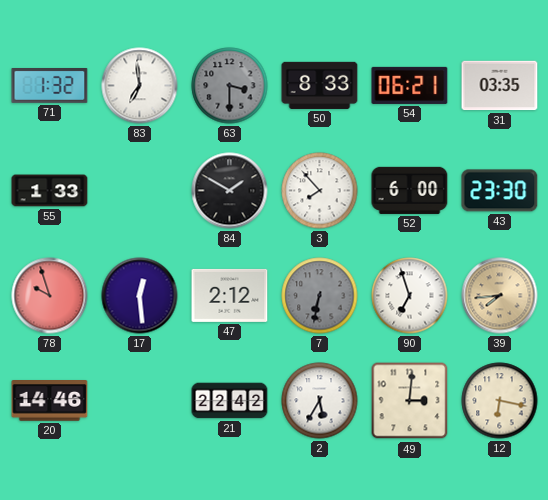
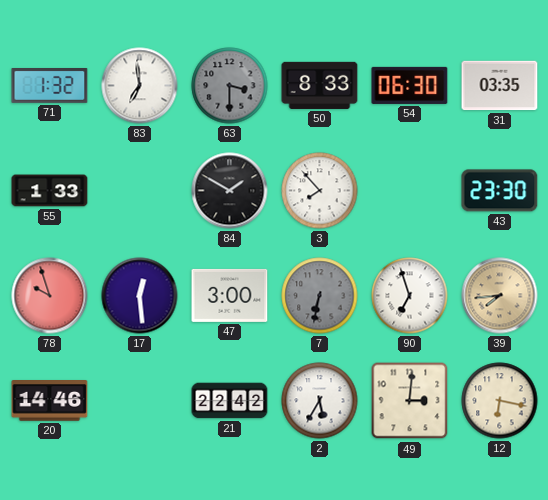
54: 06:21 -> 06:30 (410, 85)
52: 6:00 -> none (410, 190)
47: 2:12 -> 3:00 (230, 295)
